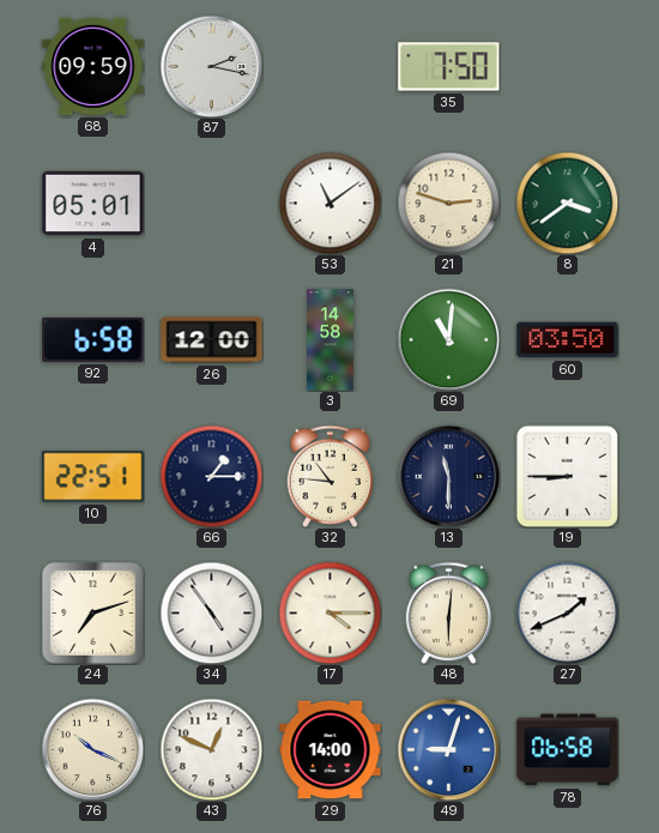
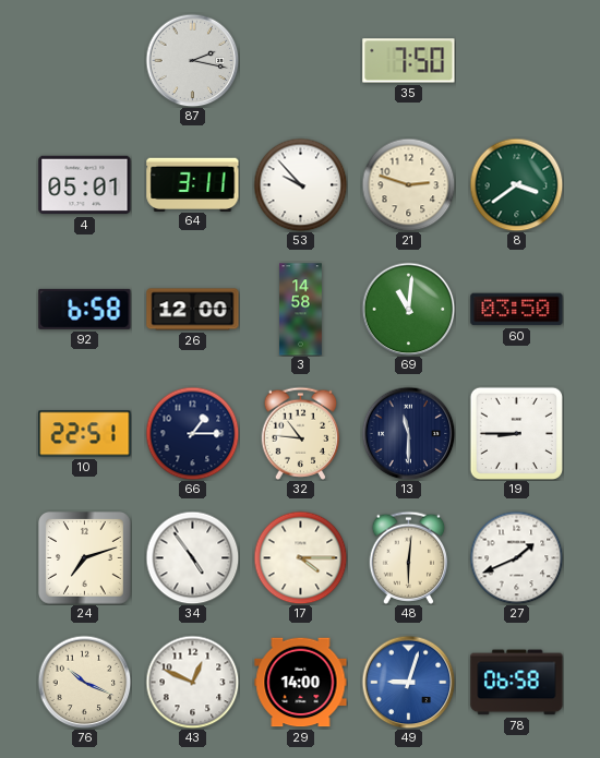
68: 09:59 -> none (93, 66)
64: none -> 3:11 (193, 184)
53: 11:09 -> 9:53 (300, 184)
